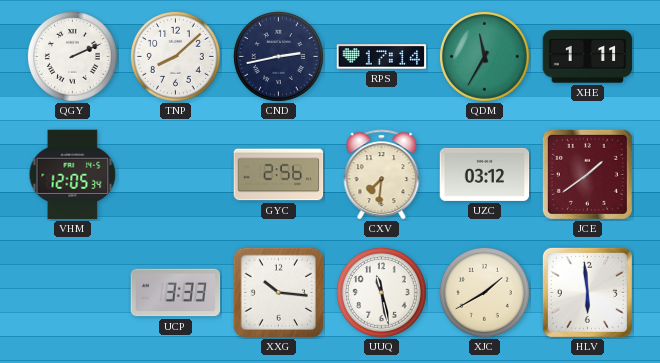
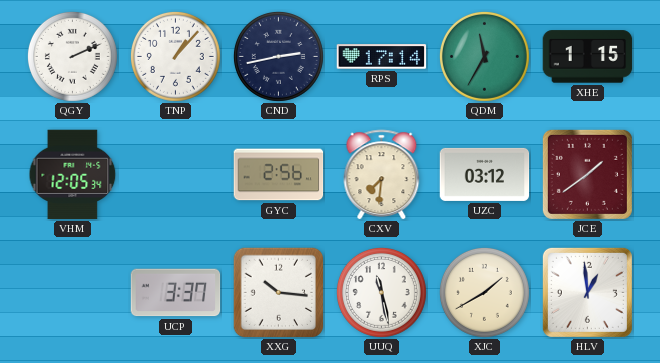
TNP: 8:08 -> 1:07 (175, 56)
XHE: 1:11 -> 1:15 (588, 57)
UCP: 3:33 -> 3:37 (176, 293)
HLV: 5:59 -> 12:59 (587, 292)
